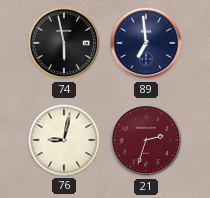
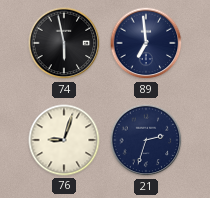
76: 9:02 -> 9:03 (64, 140)
21 dial: burgundy -> navy (146, 140)
